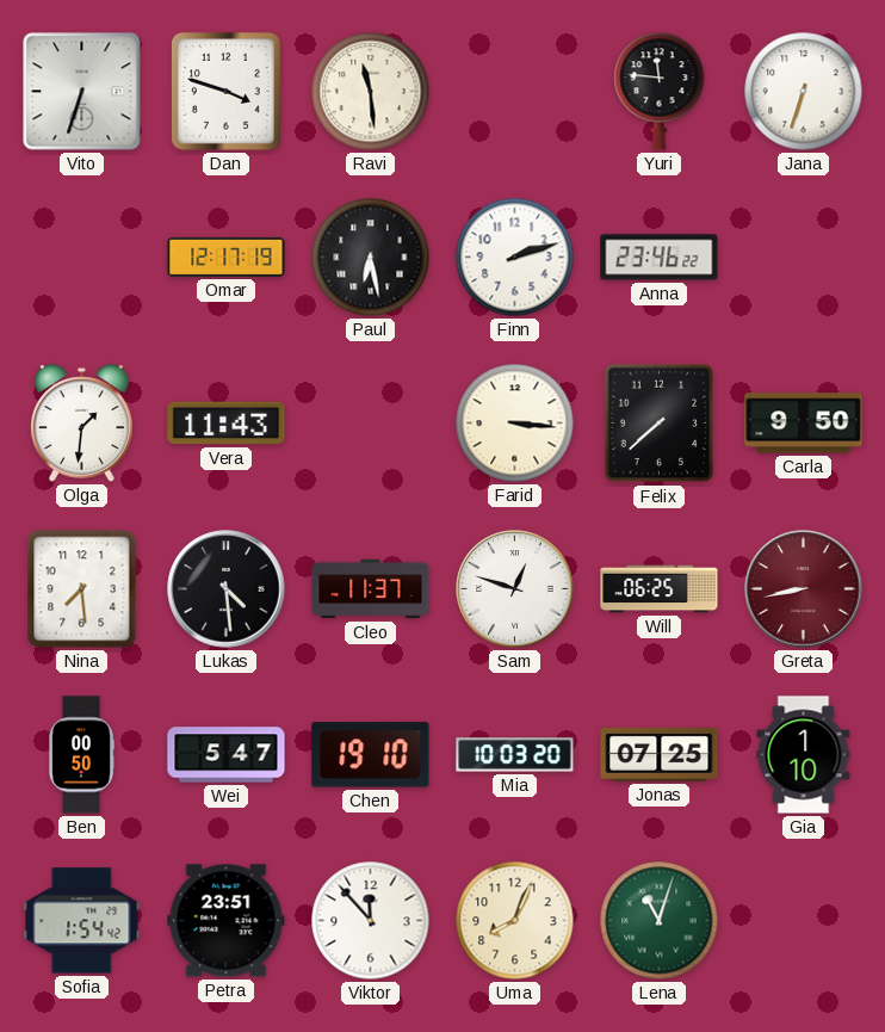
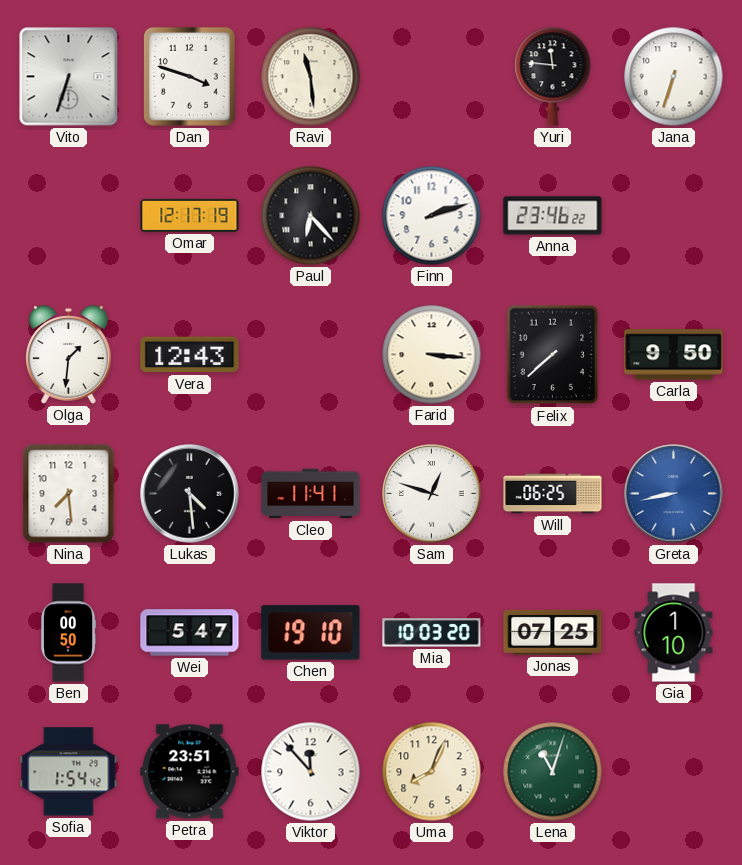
Paul: 6:28 -> 6:23 (311, 216)
Vera: 11:43 -> 12:43 (190, 355)
Cleo: 11:37 -> 11:41 (311, 494)
Greta dial: burgundy -> blue (674, 494)
